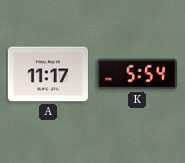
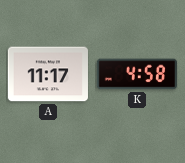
K: 5:54 -> 4:58 (137, 74)
